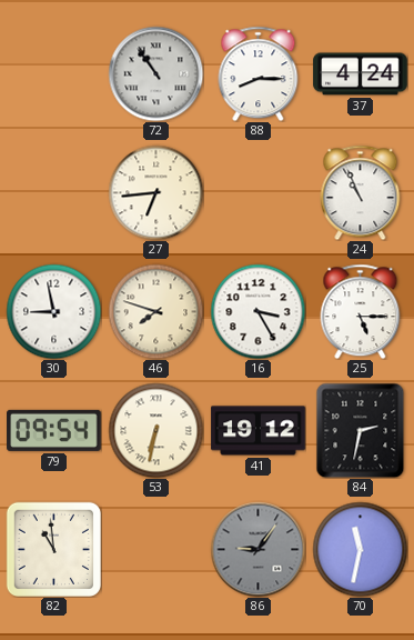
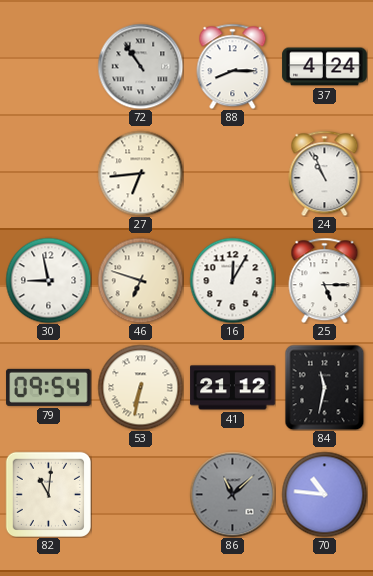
46: 7:48 -> 6:48 (140, 280)
16: 3:25 -> 12:05 (232, 280)
41: 19:12 -> 21:12 (233, 388)
84: 2:32 -> 11:32 (325, 387)
82: 10:59 -> 11:01 (48, 494)
86: 9:06 -> 11:08 (232, 494)
70: 11:32 -> 10:46 (324, 494)
